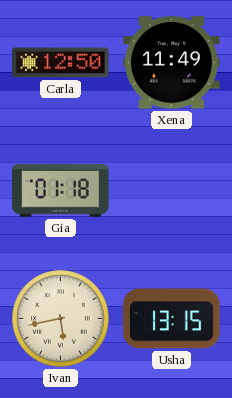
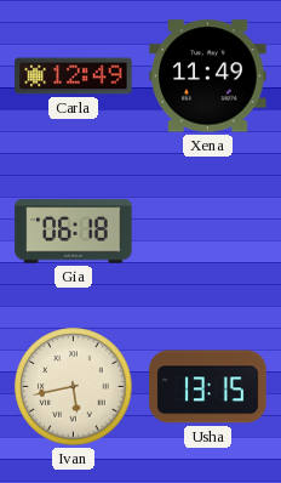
Carla: 12:50 -> 12:49 (74, 76)
Gia: 01:18 -> 06:18 (74, 232)
